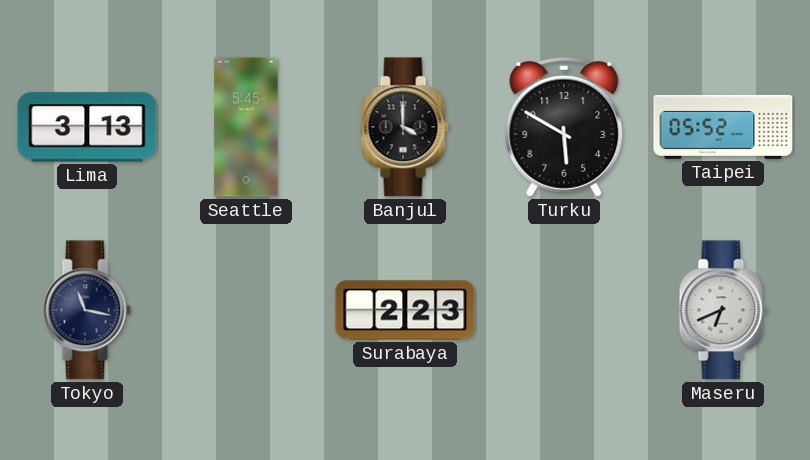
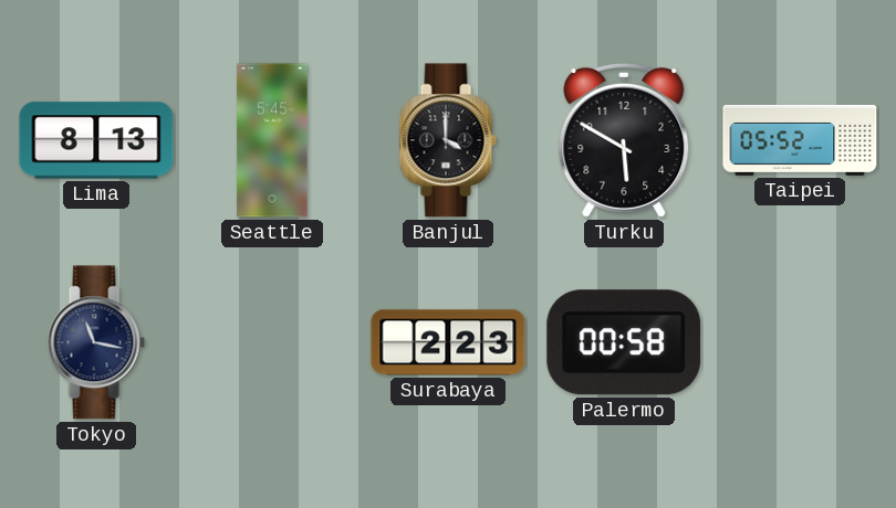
Lima: 3:13 -> 8:13 (96, 140)
Palermo: none -> 00:58 (624, 342)
Maseru: 6:41 -> none (723, 310)
